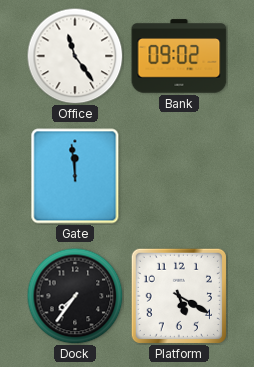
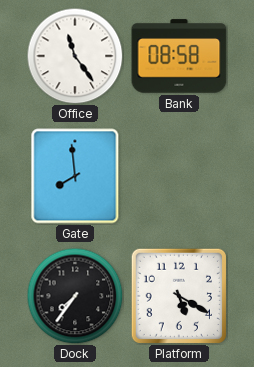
Bank: 09:02 -> 08:58 (179, 56)
Gate: 11:59 -> 7:59 (75, 176)
